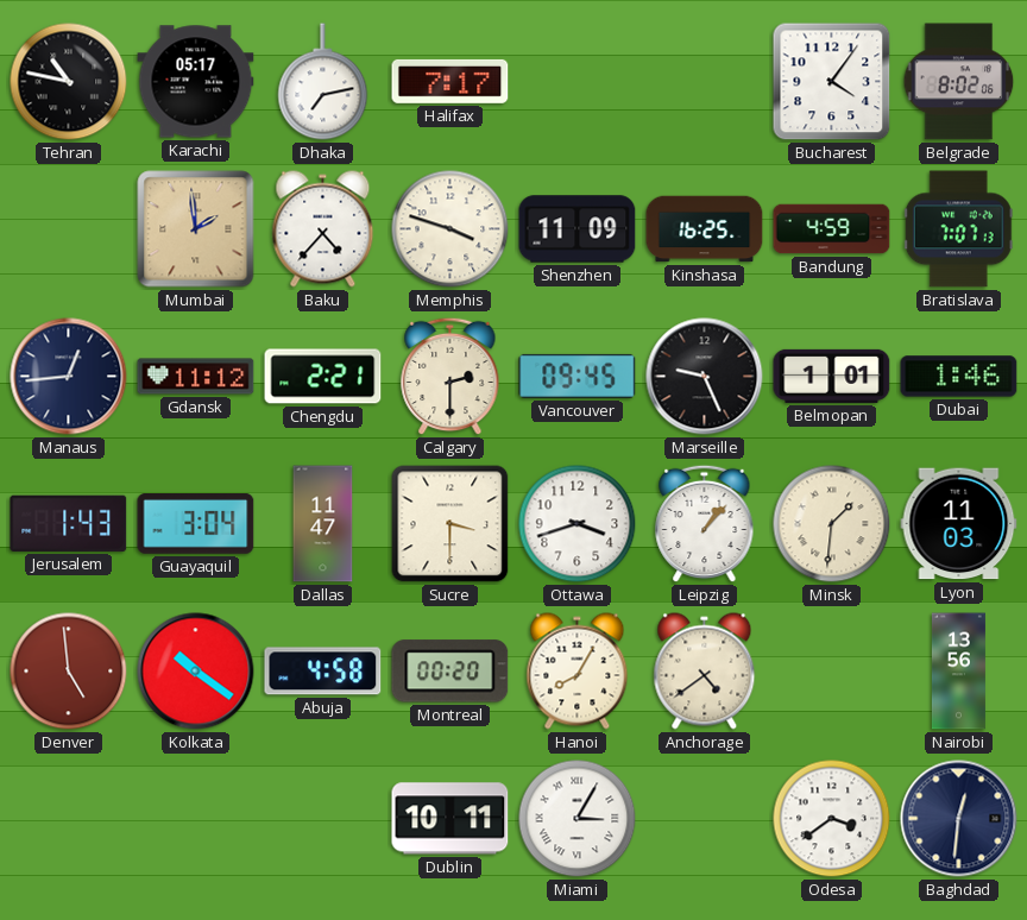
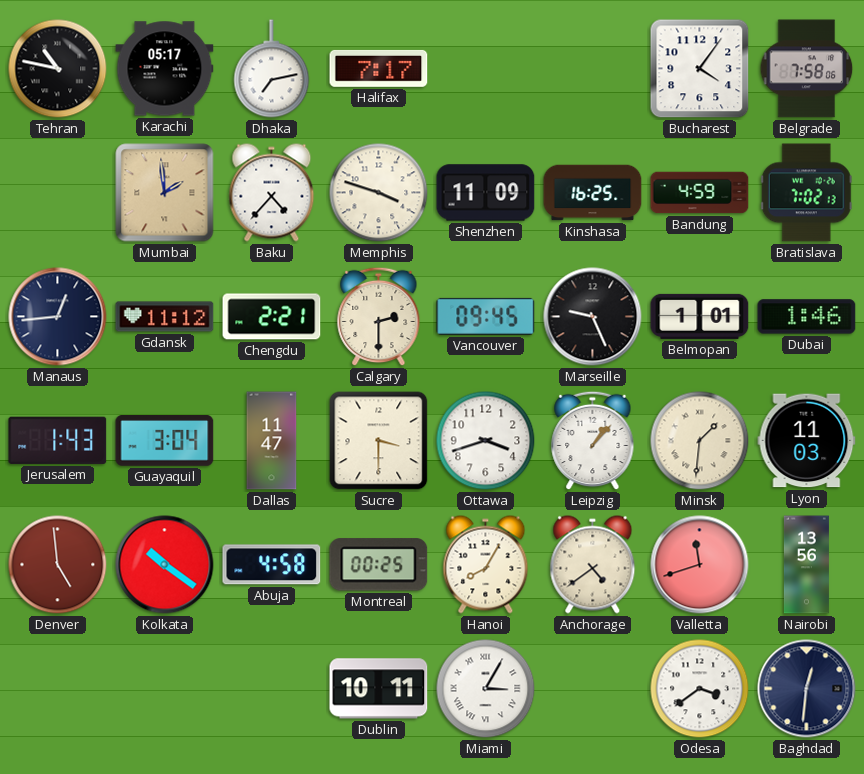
Belgrade: 8:02 -> 7:58 (807, 69)
Bratislava: 7:07 -> 7:02 (806, 193)
Montreal: 00:20 -> 00:25 (379, 565)
Valletta: none -> 11:42 (700, 565)
